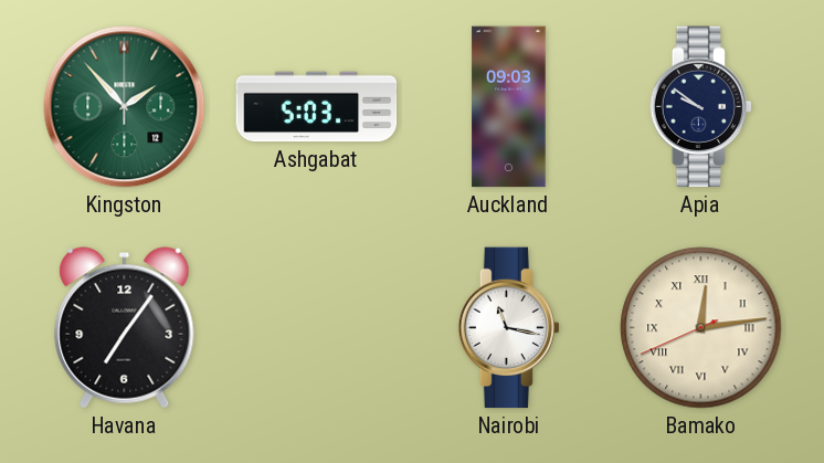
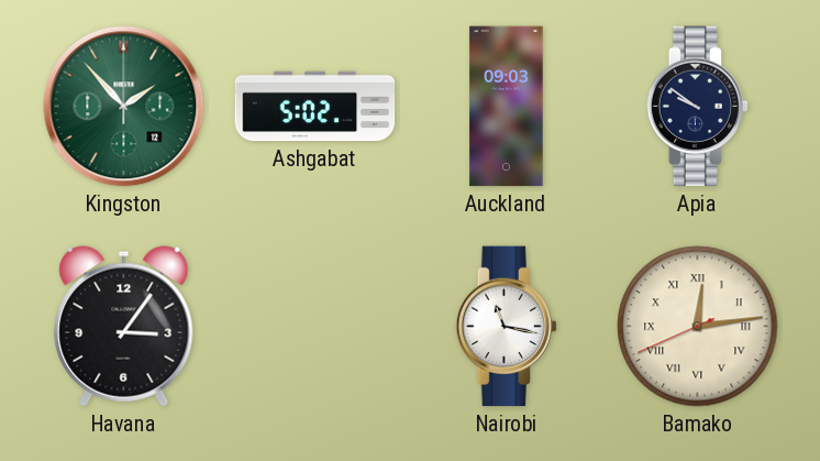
Ashgabat: 5:03 -> 5:02 (315, 107)
Havana: 7:06 -> 3:06 (124, 327)
